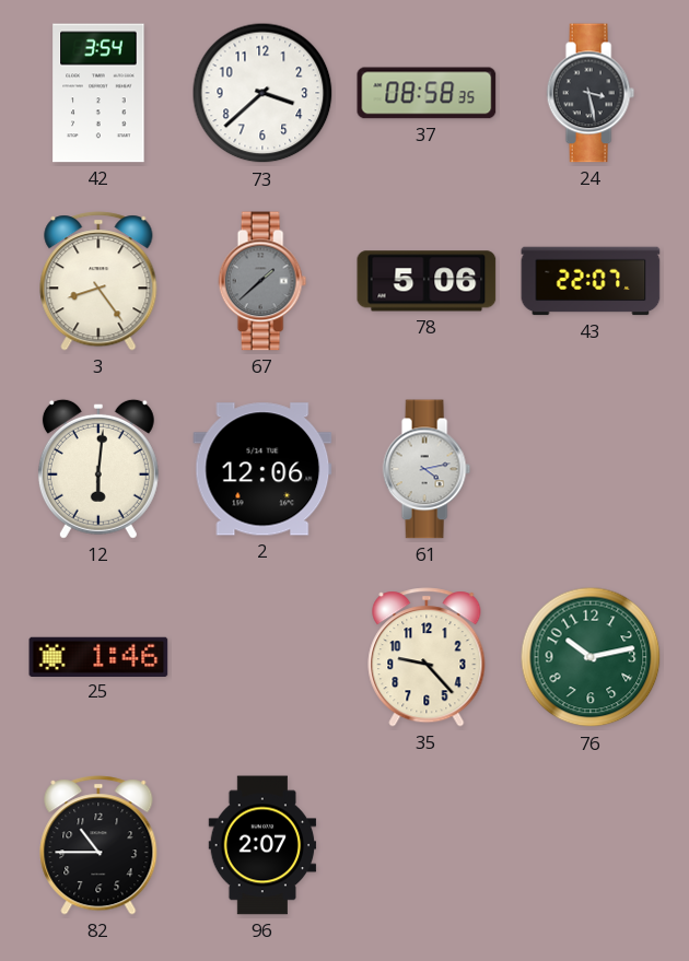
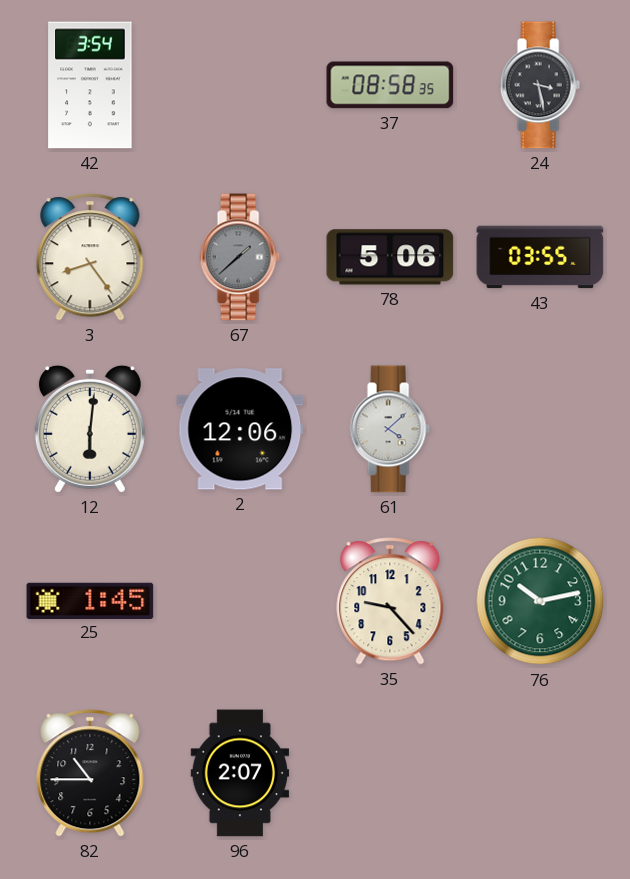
73: 3:38 -> none (262, 93)
43: 22:07 -> 03:55 (540, 257)
61: 4:13 -> 4:08 (390, 429)
25: 1:46 -> 1:45 (90, 600)
